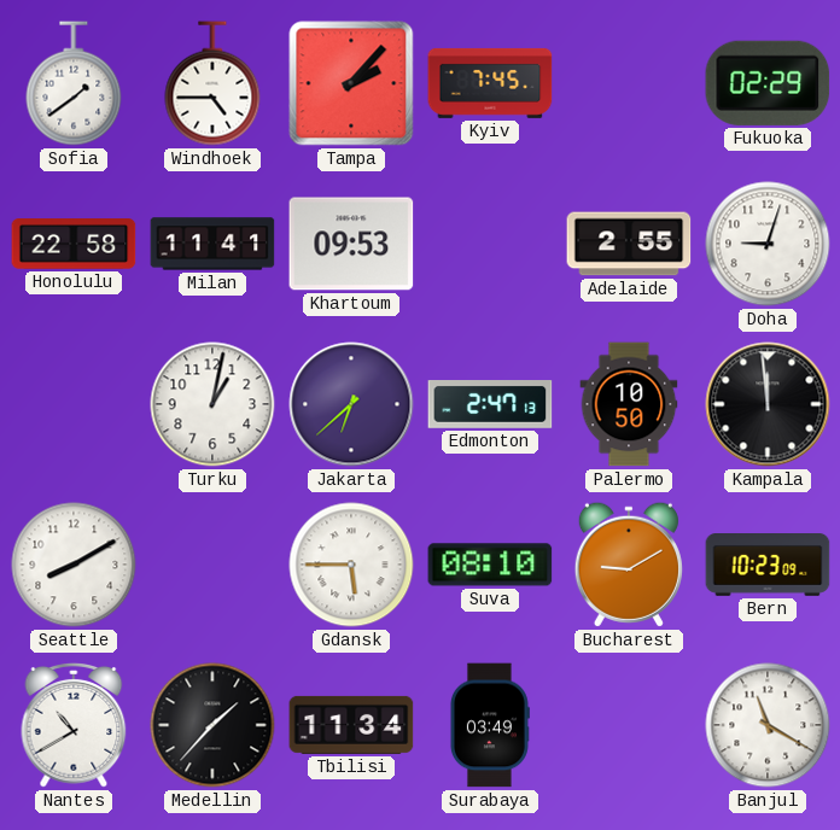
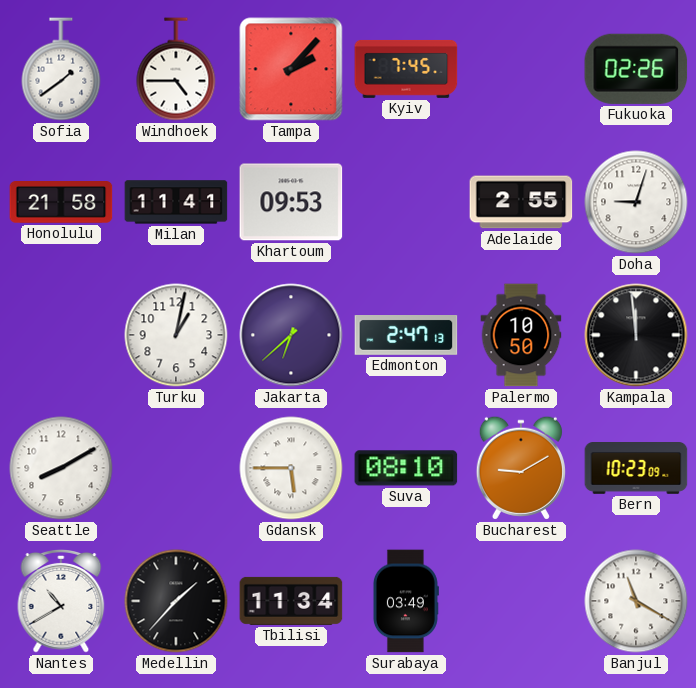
Fukuoka: 02:29 -> 02:26 (636, 69)
Honolulu: 22:58 -> 21:58 (61, 203)
